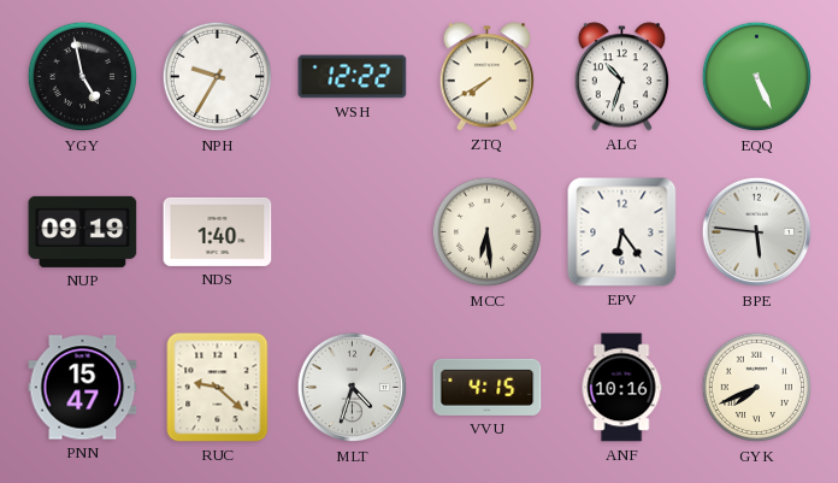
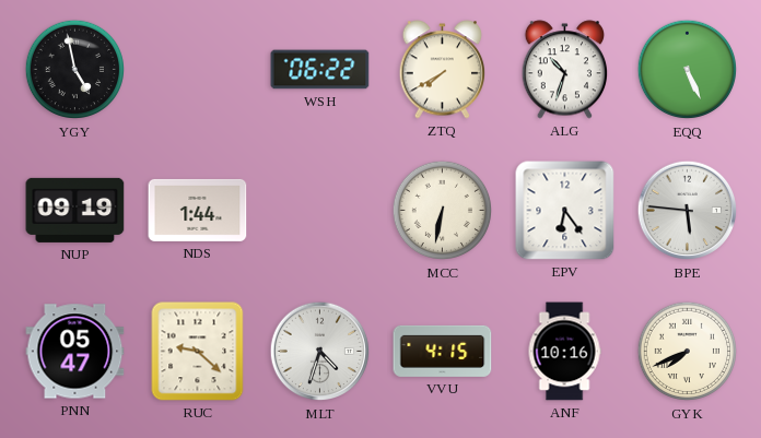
NPH: 9:35 -> none (218, 77)
WSH: 12:22 -> 06:22 (320, 70)
NDS: 1:40 -> 1:44 (198, 210)
MCC: 6:29 -> 6:32 (443, 211)
PNN: 15:47 -> 05:47 (75, 352)
